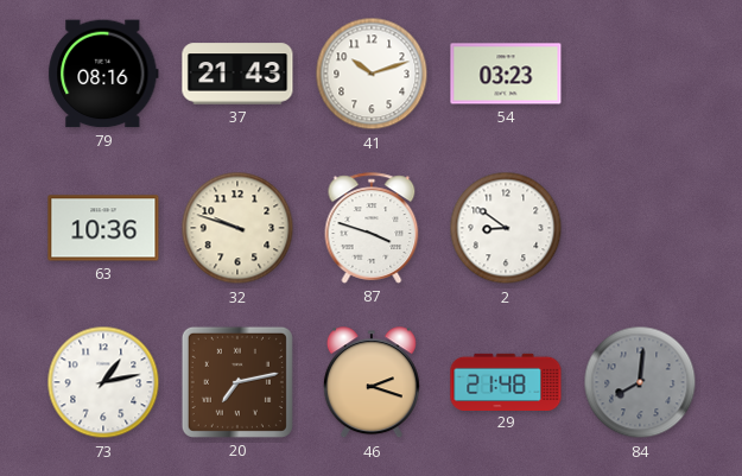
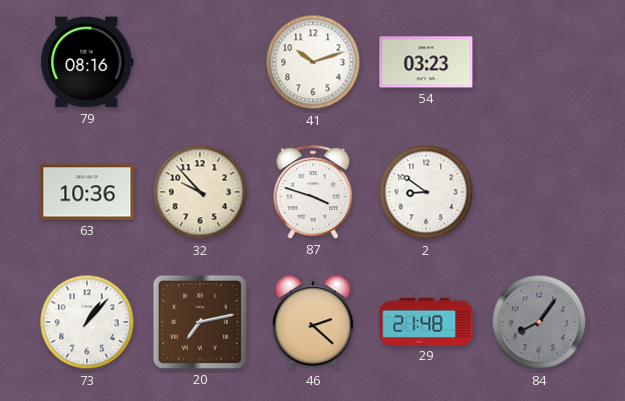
37: 21:43 -> none (237, 74)
32: 9:48 -> 9:53 (200, 192)
73: 1:13 -> 1:07 (87, 322)
46: 2:18 -> 2:22 (313, 323)
84: 8:01 -> 8:06 (539, 322)
